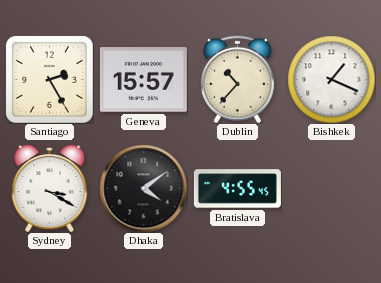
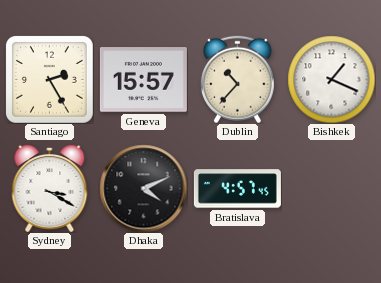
Dhaka: 4:09 -> 4:11 (143, 188)
Bratislava: 4:55 -> 4:57 (237, 189)
